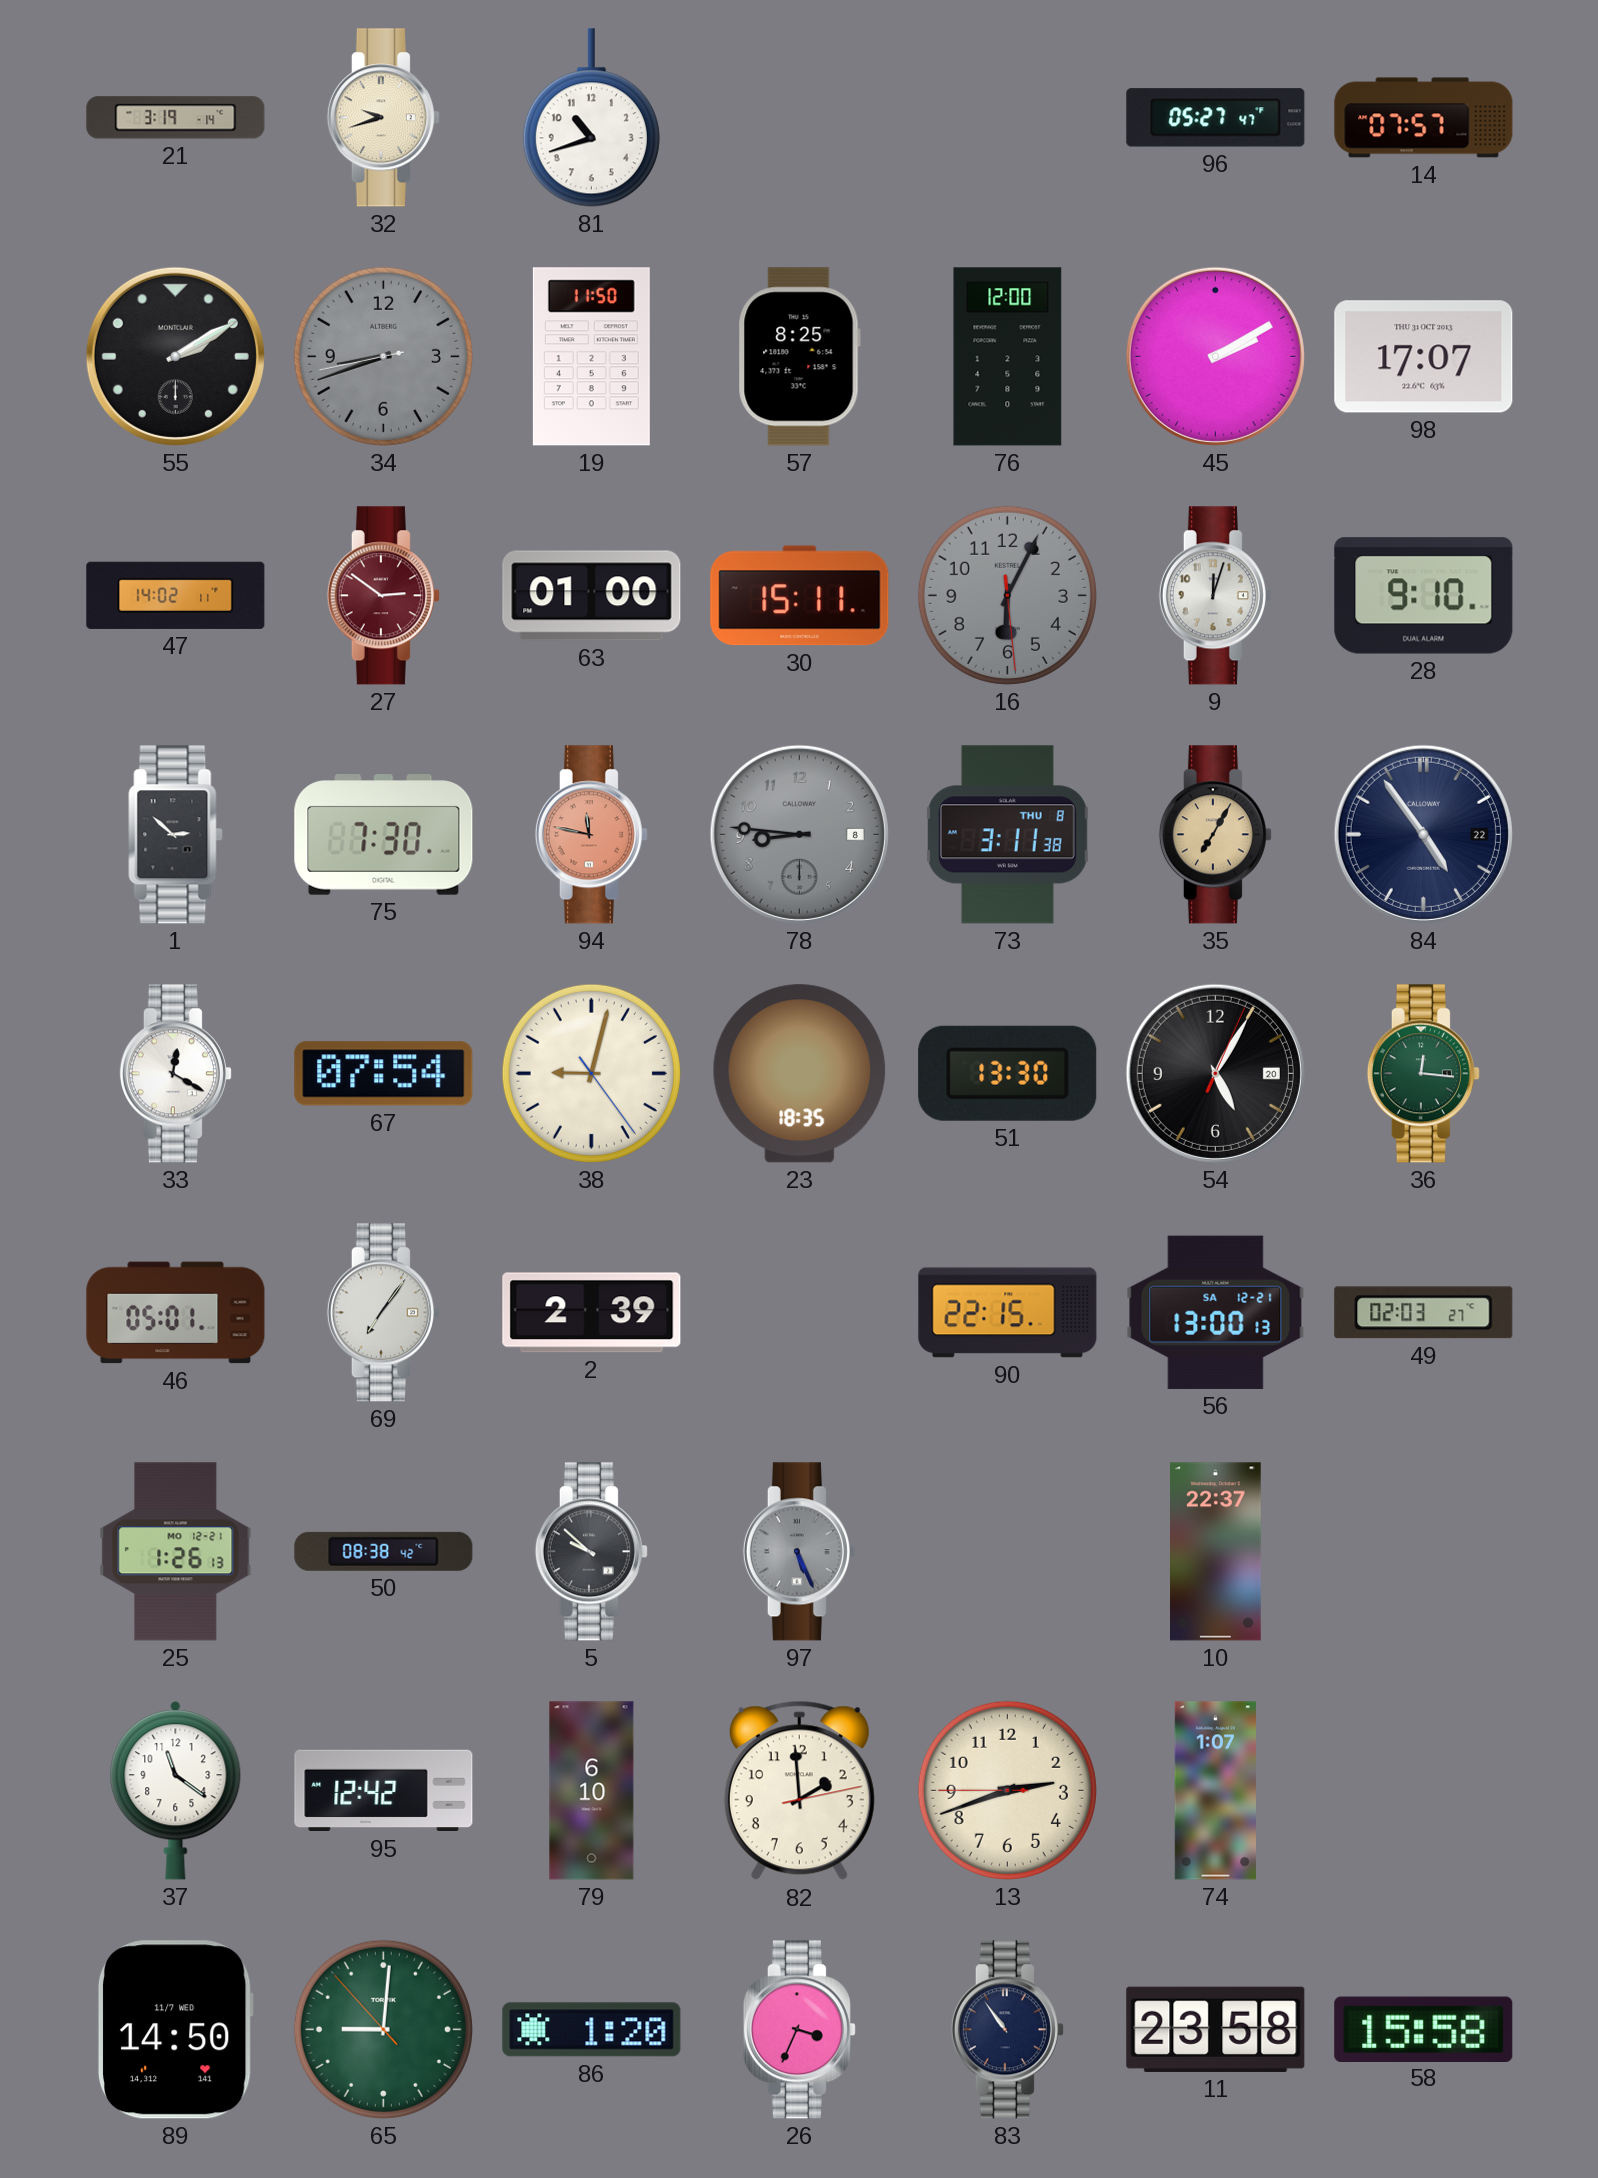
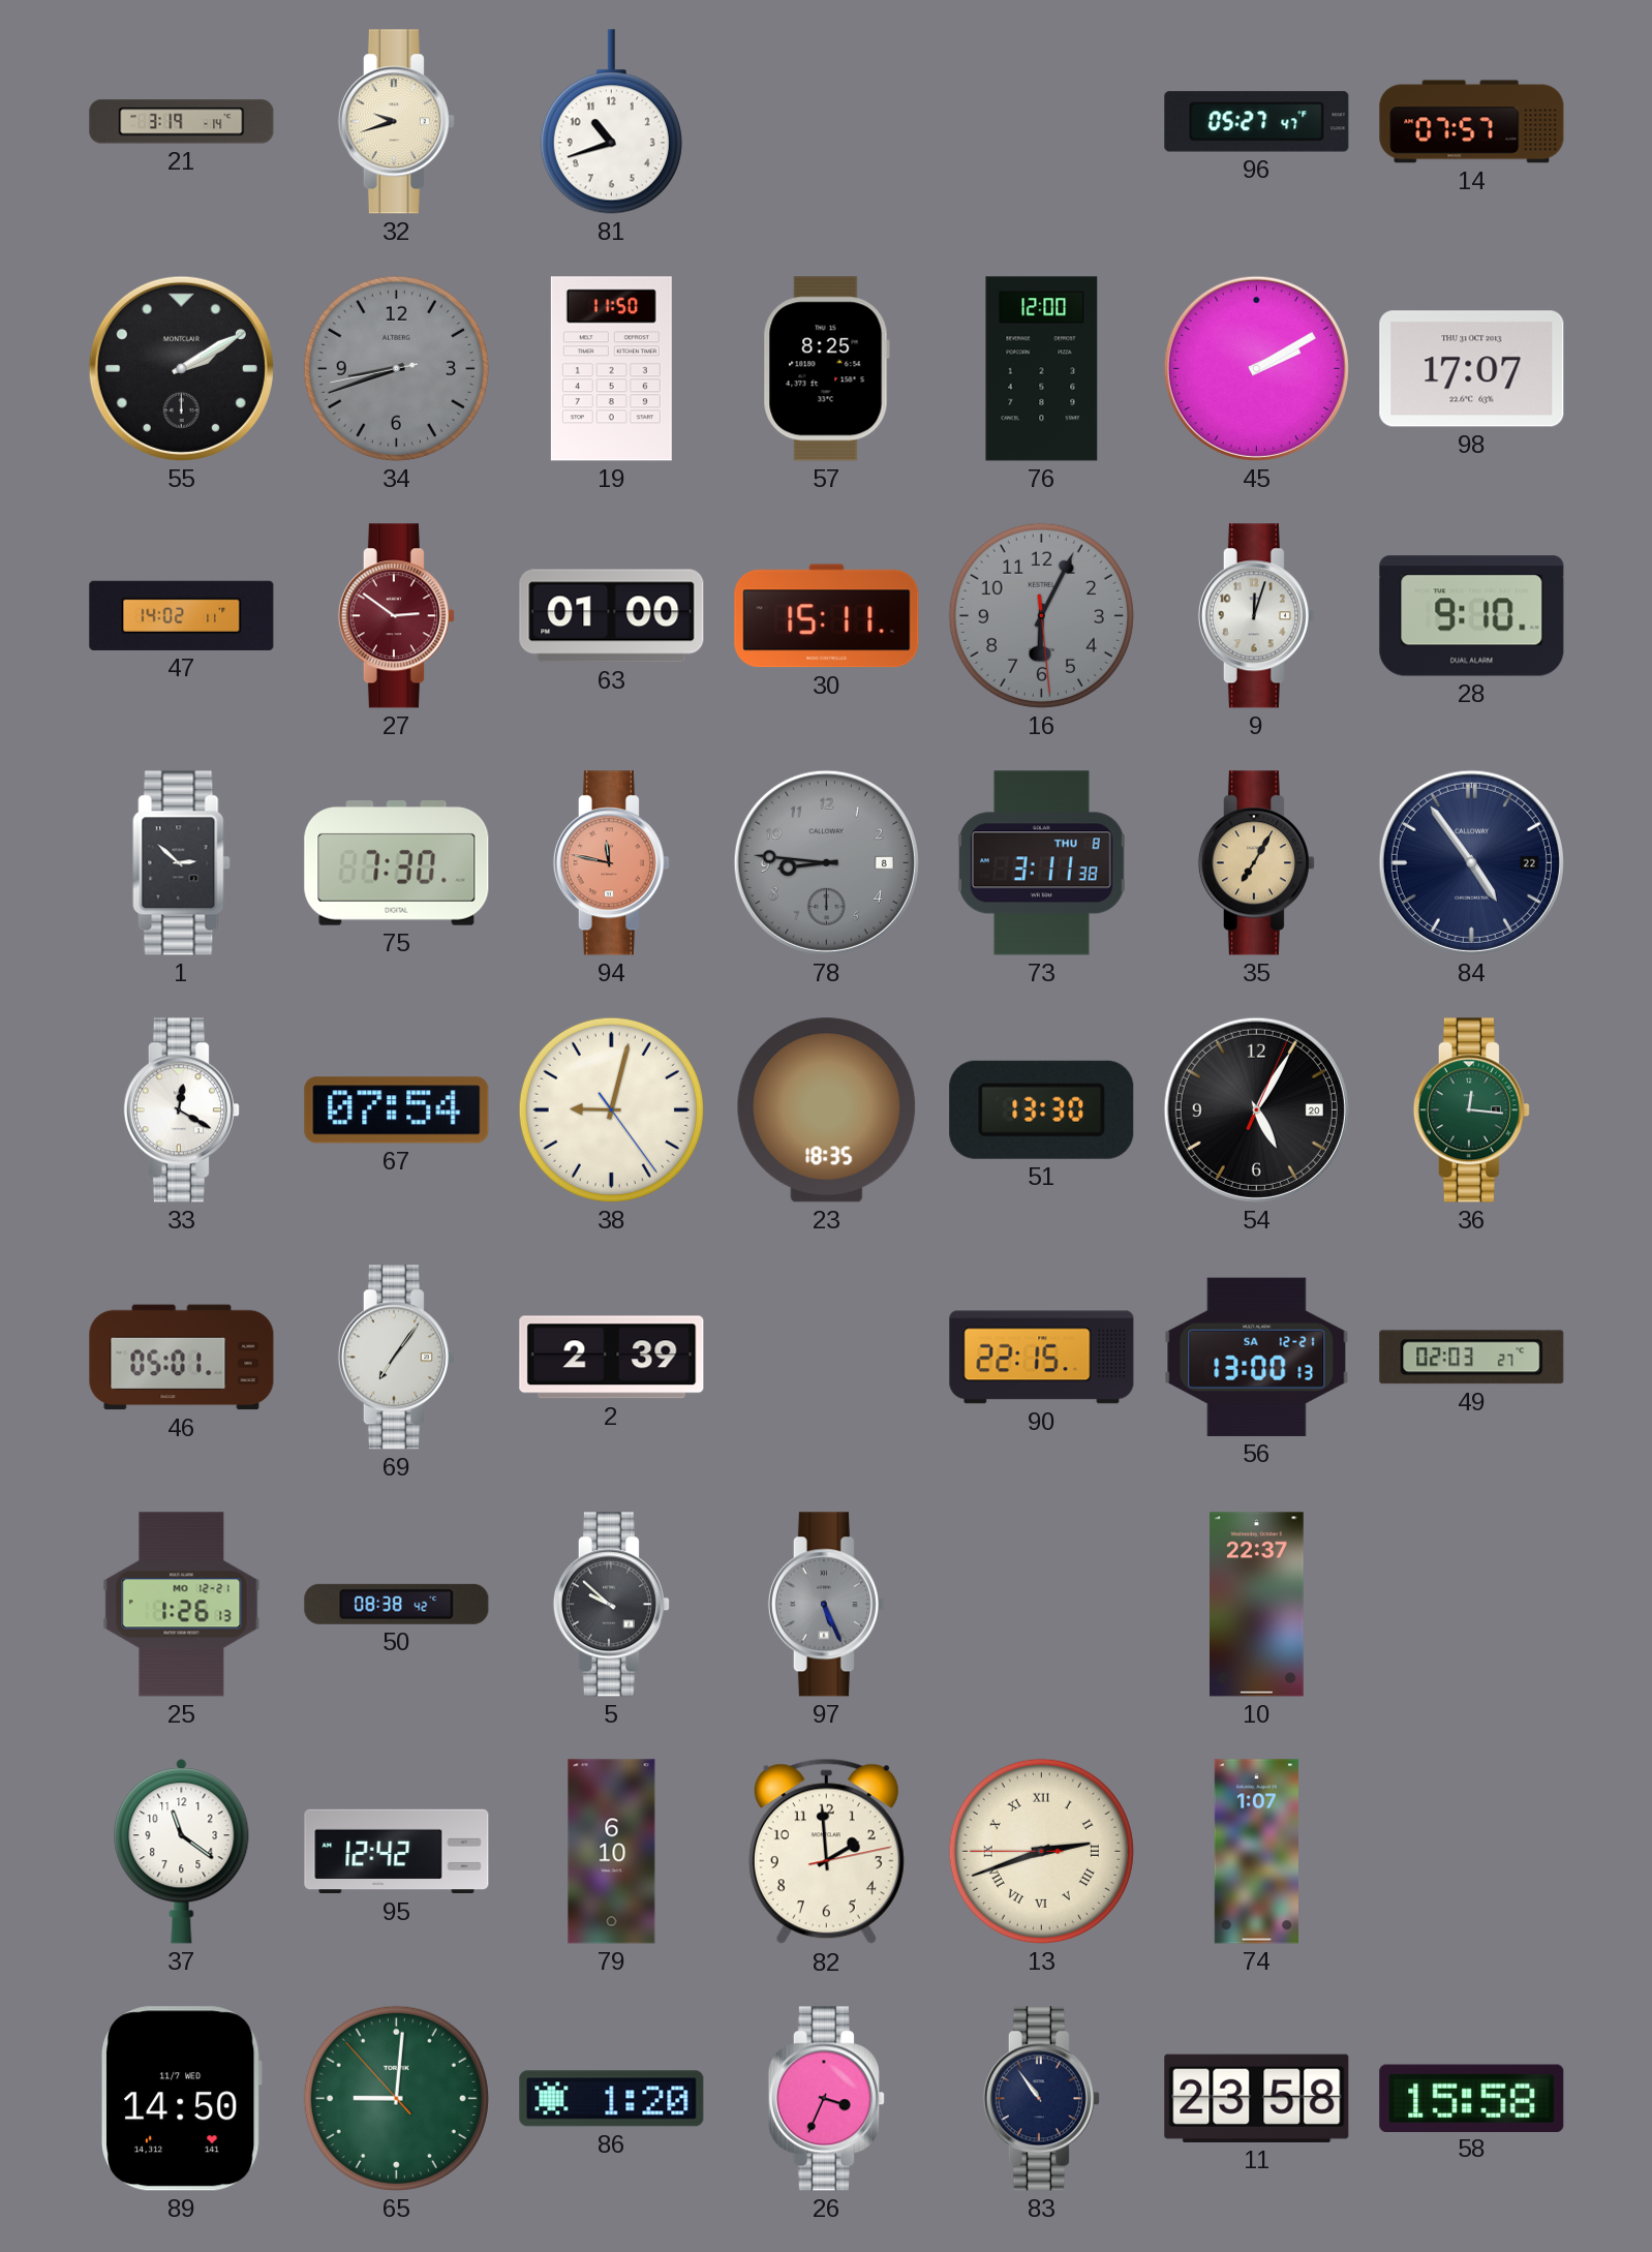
13 numerals: Arabic -> Roman (1041, 1851)
